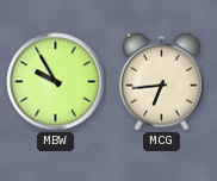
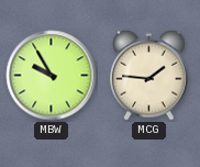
MCG: 6:44 -> 1:46 (149, 75)
